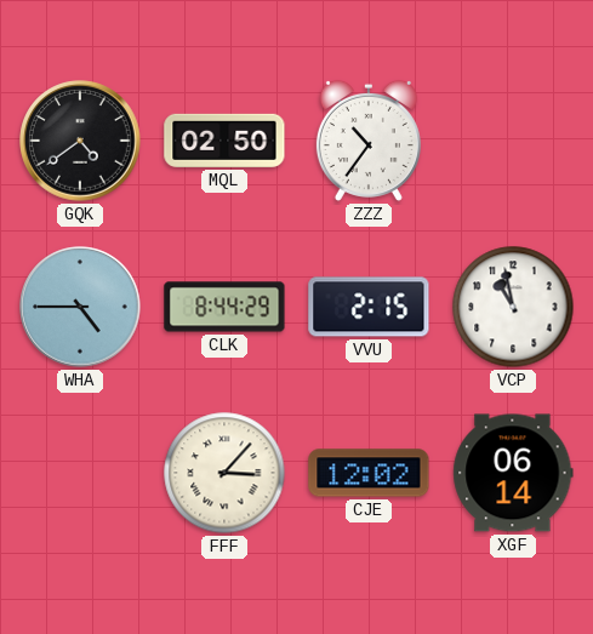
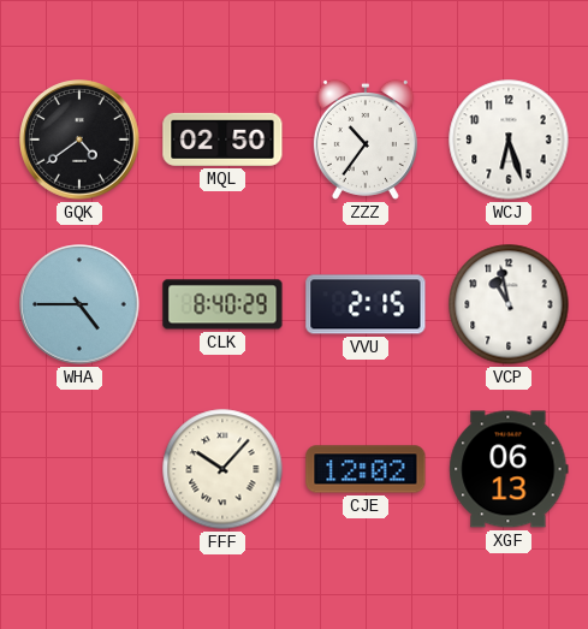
WCJ: none -> 6:27 (509, 140)
CLK: 8:44 -> 8:40 (222, 304)
FFF: 3:07 -> 10:07 (222, 469)
XGF: 06:14 -> 06:13 (509, 469)
